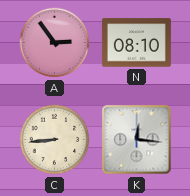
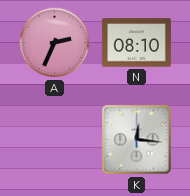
A: 2:54 -> 2:34 (55, 43)
C: 8:44 -> none (55, 140)
